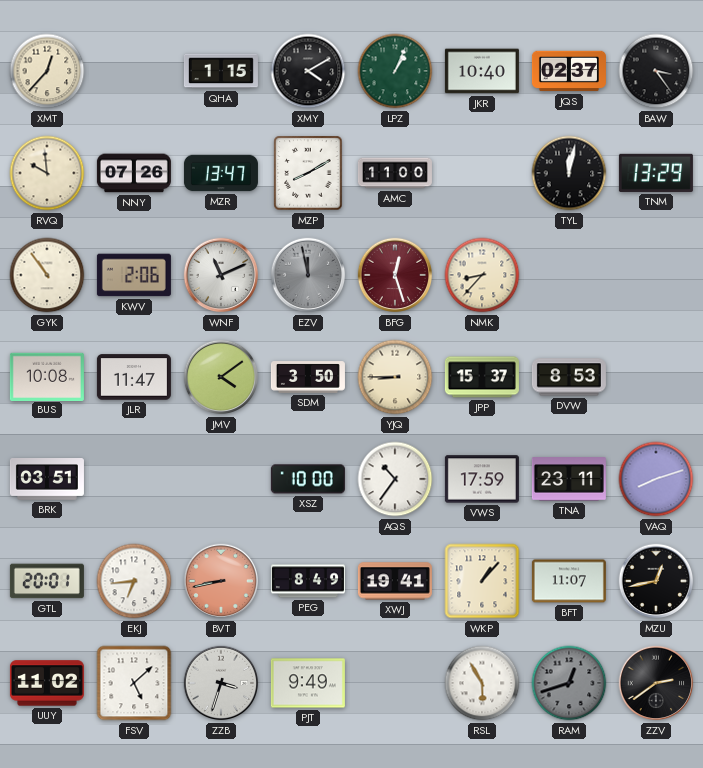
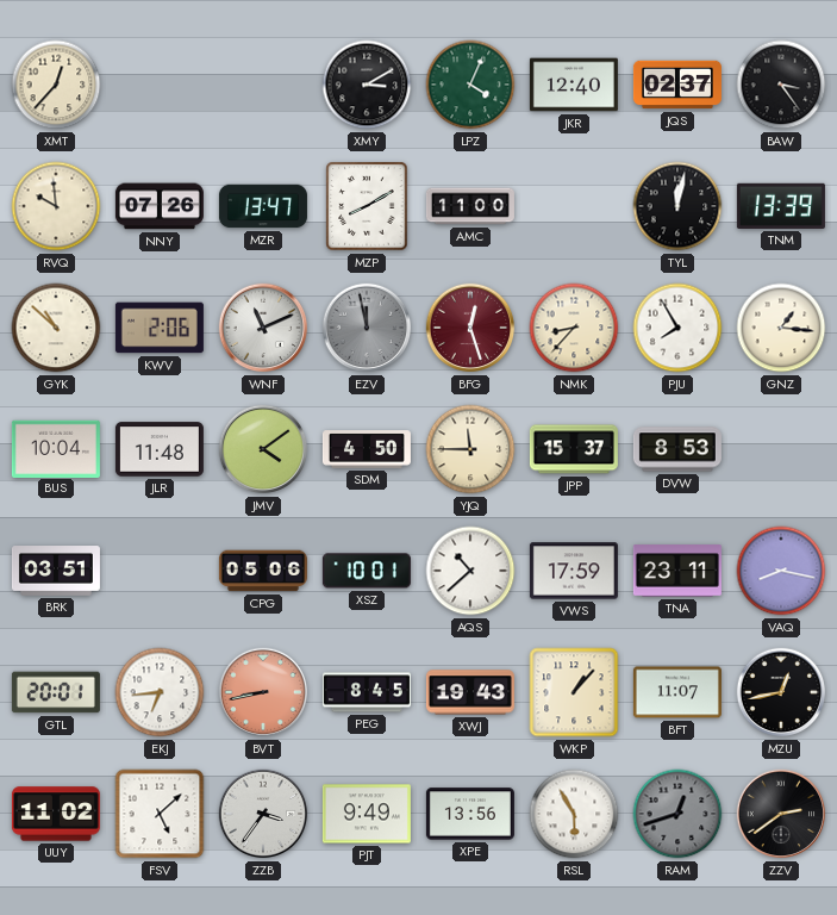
QHA: 1:15 -> none (221, 71)
XMY: 4:10 -> 3:10 (367, 85)
LPZ: 1:04 -> 4:04 (470, 85)
JKR: 10:40 -> 12:40 (574, 85)
TNM: 13:29 -> 13:39 (781, 206)
GYK: 10:54 -> 10:52 (56, 328)
PJU: none -> 7:55 (677, 328)
GNZ: none -> 1:16 (781, 328)
BUS: 10:08 -> 10:04 (56, 448)
JLR: 11:47 -> 11:48 (160, 449)
SDM: 3:50 -> 4:50 (367, 449)
YJQ: 8:45 -> 11:45 (470, 449)
CPG: none -> 05:06 (263, 571)
XSZ: 10:00 -> 10:01 (367, 571)
AQS: 10:36 -> 10:38 (470, 571)
VAQ: 8:12 -> 8:17 (781, 571)
PEG: 8:49 -> 8:45 (367, 692)
XWJ: 19:41 -> 19:43 (470, 692)
ZZB: 3:33 -> 3:36 (263, 814)
XPE: none -> 13:56 (470, 814)
